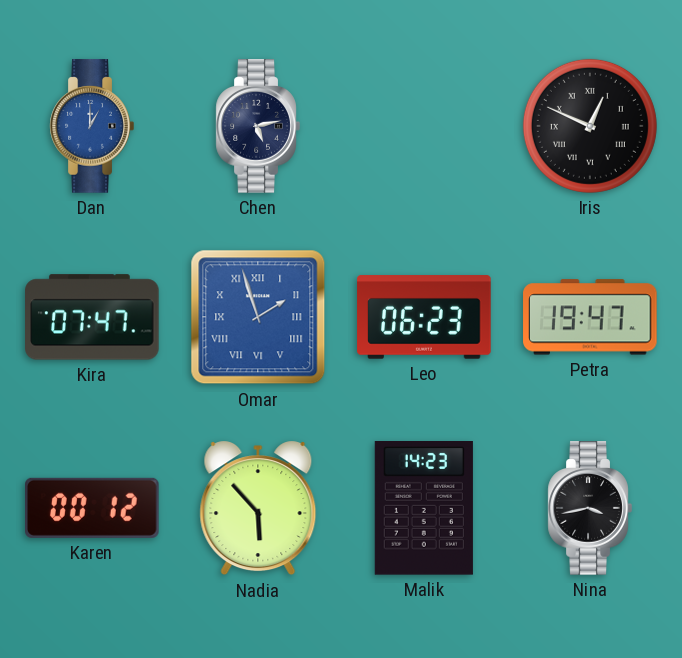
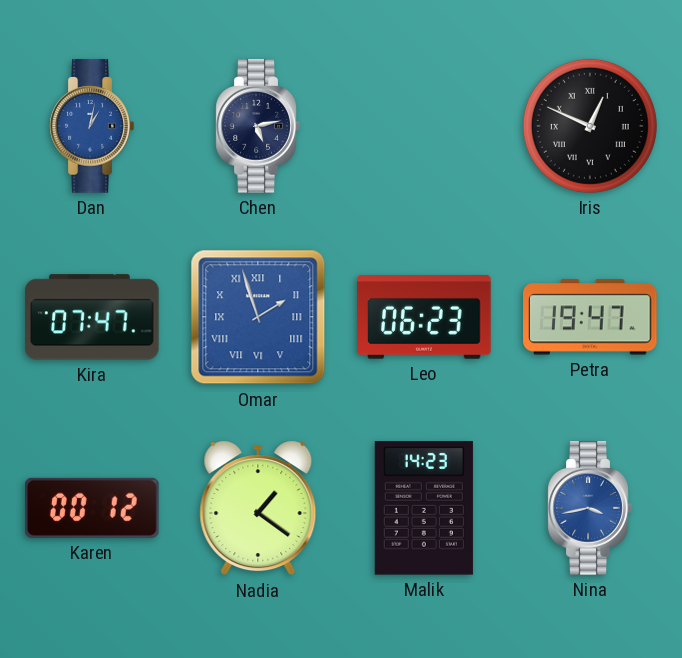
Dan: 1:00 -> 1:02 (92, 126)
Nadia: 5:53 -> 1:21 (258, 508)
Nina dial: black -> blue (590, 508)
